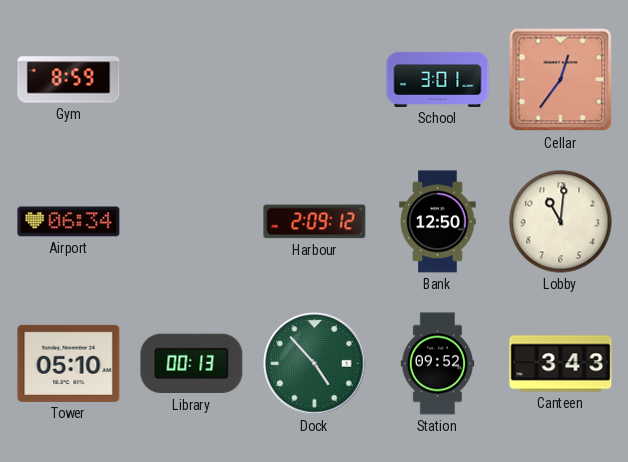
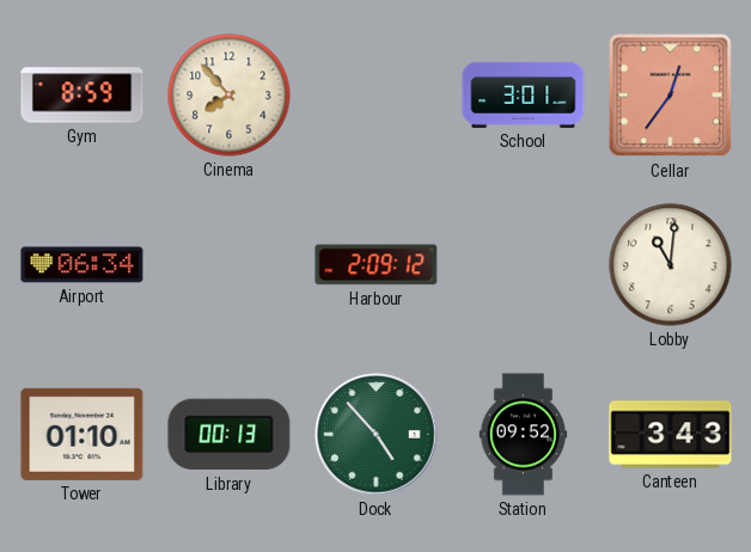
Cinema: none -> 7:53 (230, 96)
Bank: 12:50 -> none (438, 222)
Tower: 05:10 -> 01:10 (83, 434)
